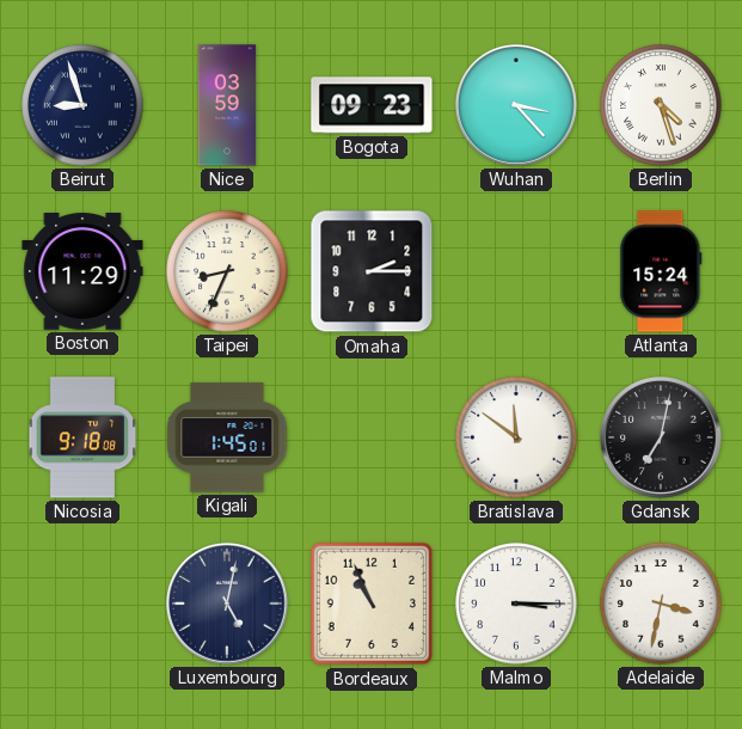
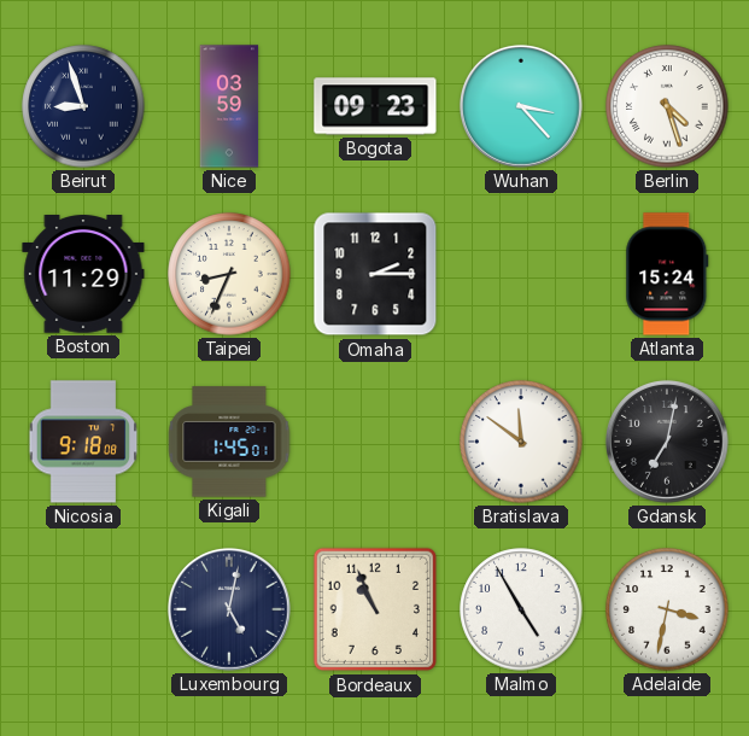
Malmo: 3:15 -> 4:55 (521, 609)
